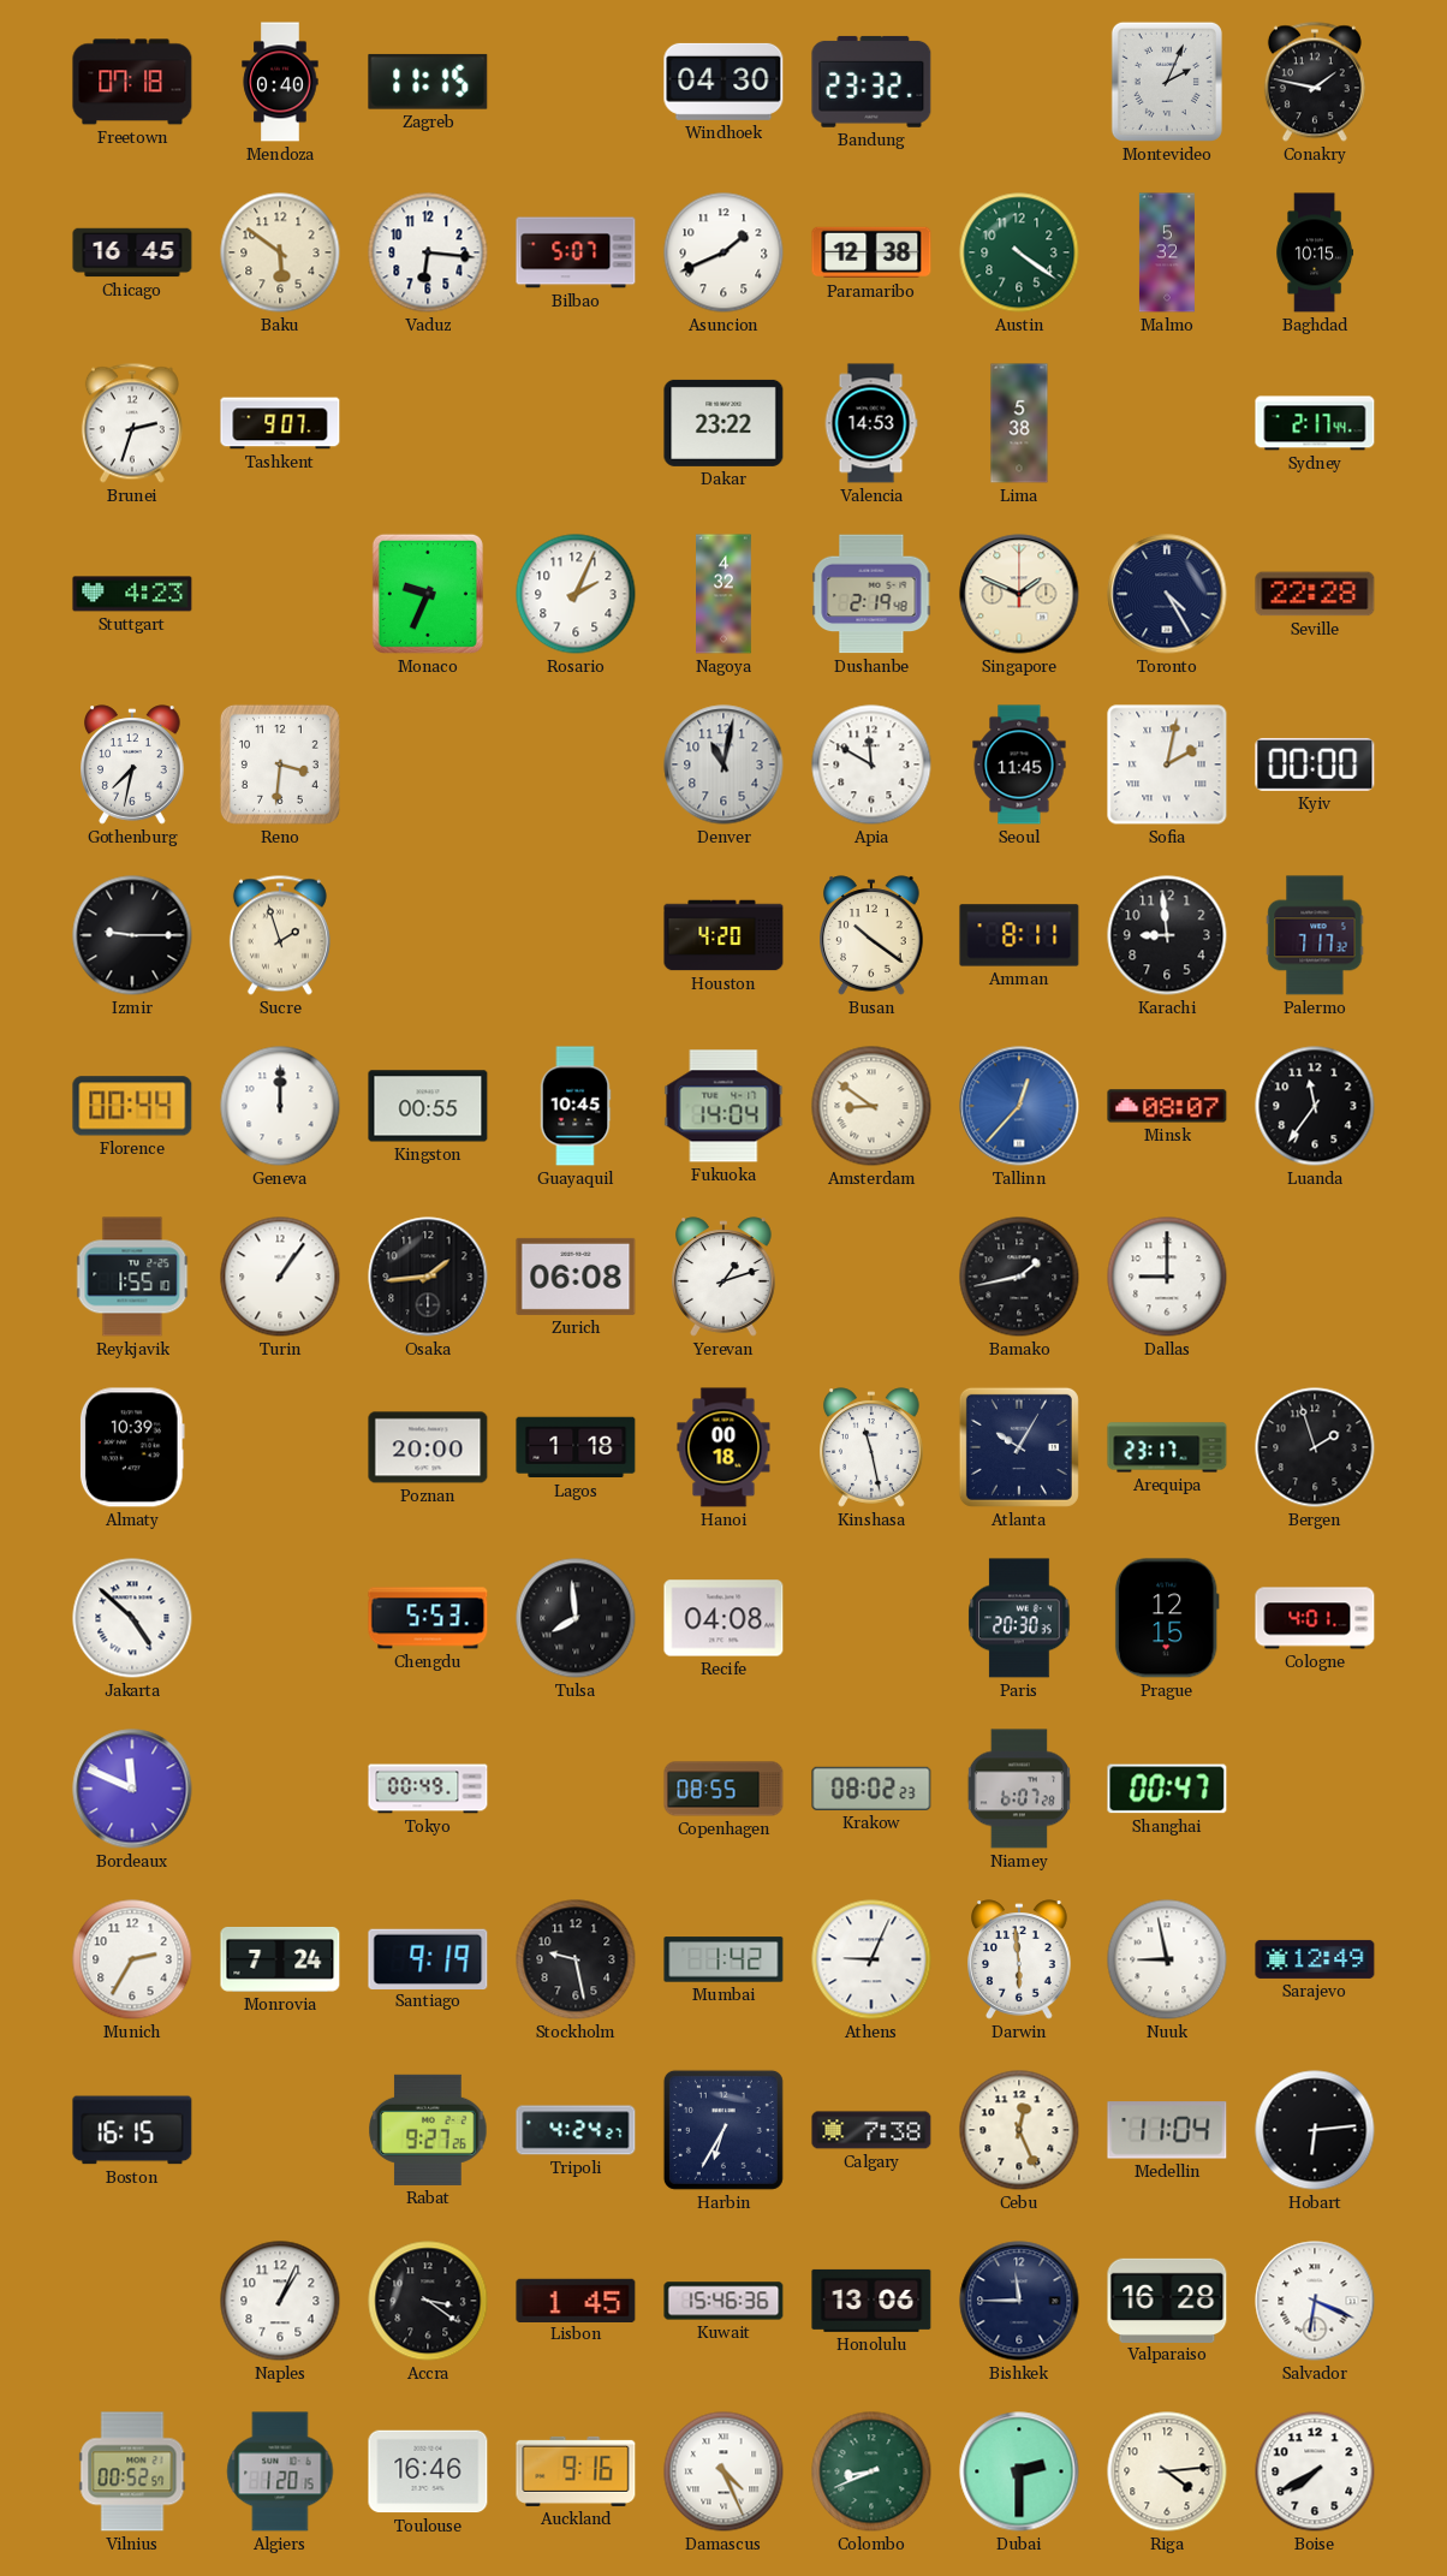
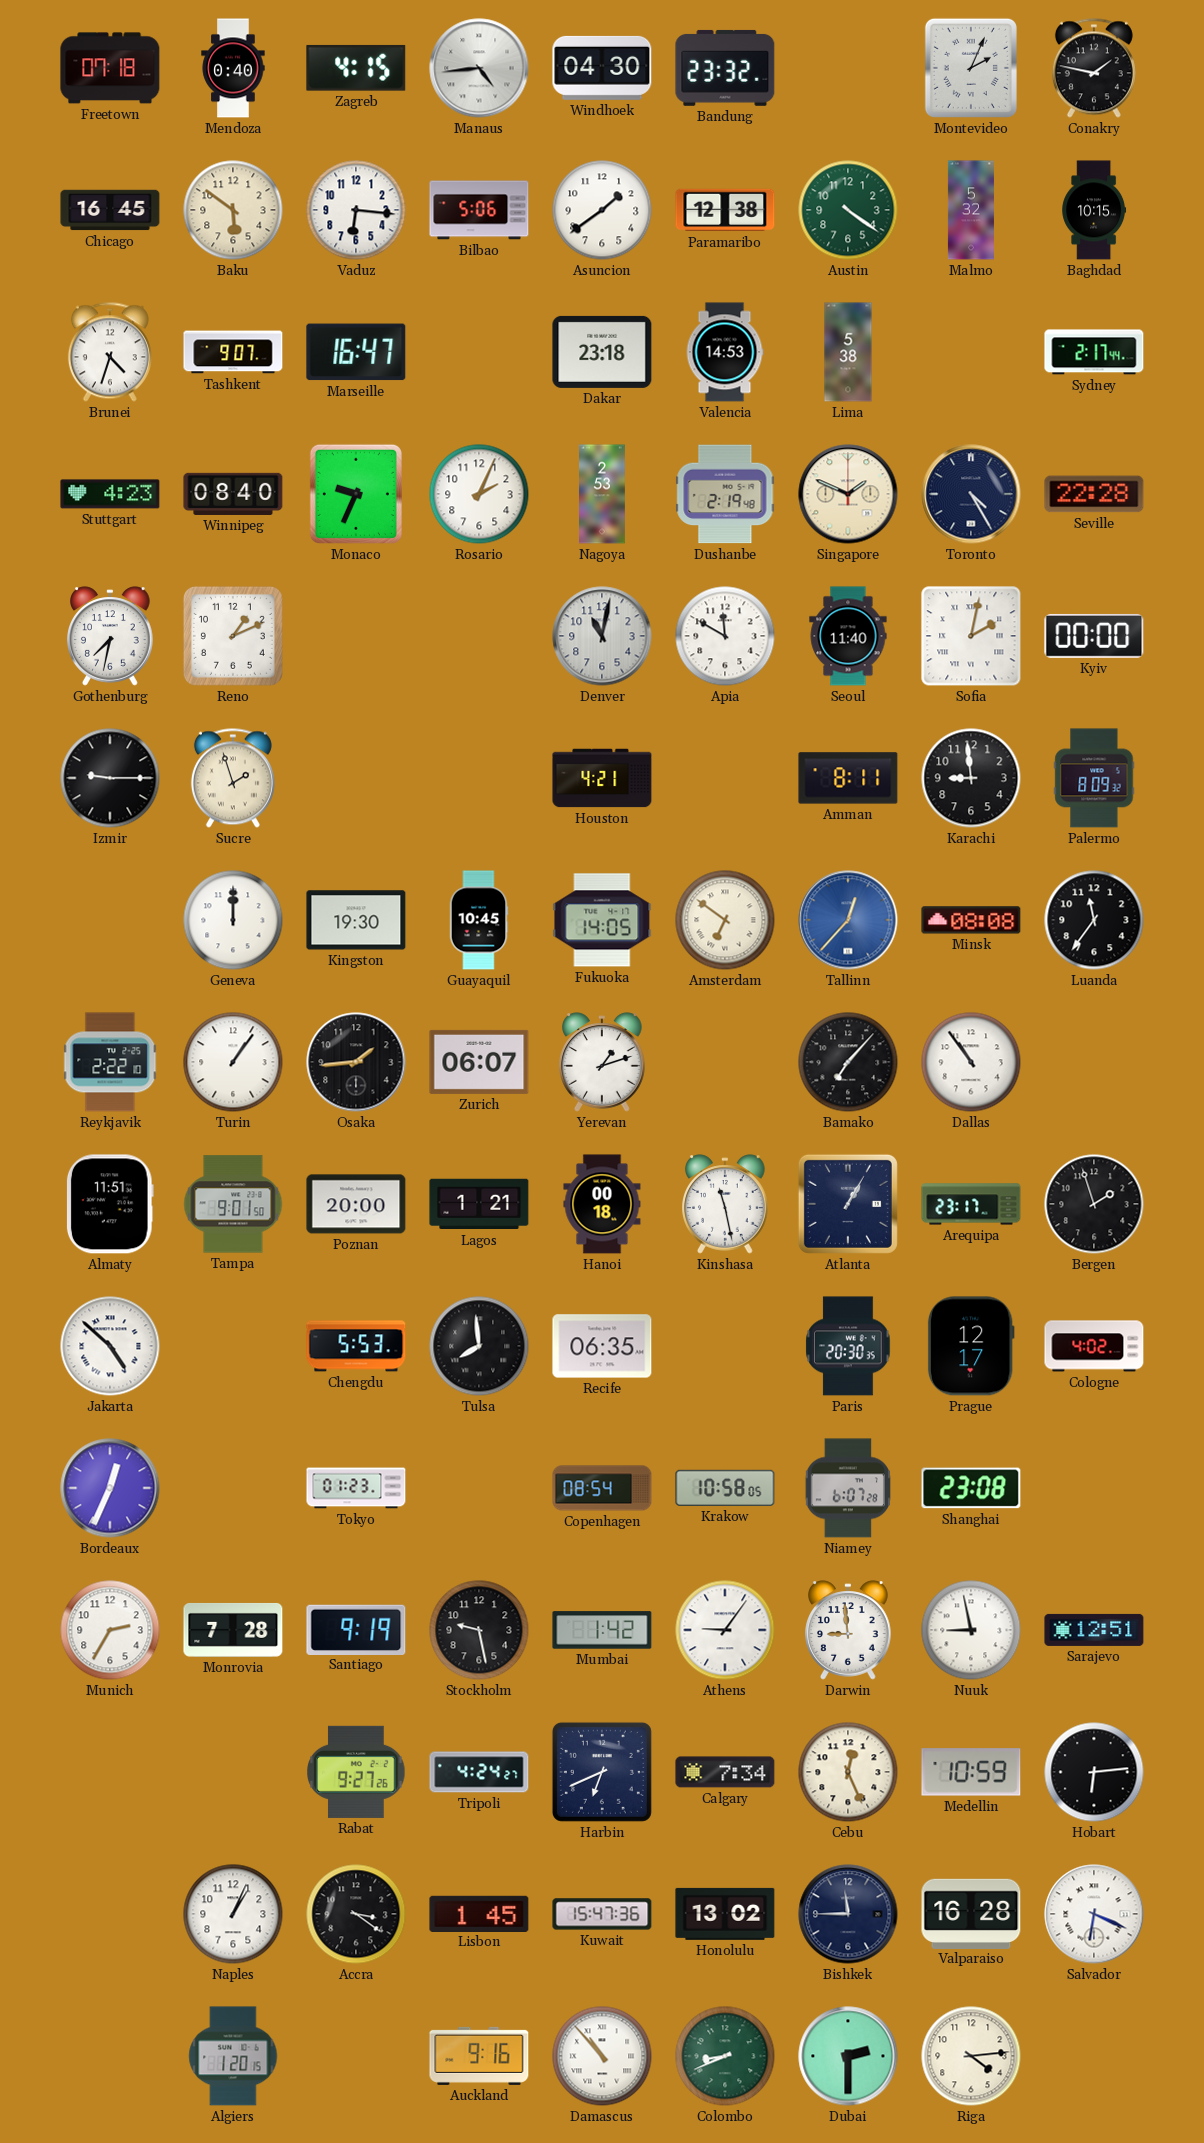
Zagreb: 11:15 -> 4:15 (356, 68)
Manaus: none -> 4:44 (479, 68)
Bilbao: 5:07 -> 5:06 (479, 210)
Asuncion: 1:41 -> 1:39 (602, 210)
Brunei: 2:33 -> 4:33 (110, 352)
Marseille: none -> 16:47 (356, 352)
Dakar: 23:22 -> 23:18 (602, 352)
Winnipeg: none -> 08:40 (233, 494)
Nagoya: 4:32 -> 2:53 (603, 494)
Reno: 3:31 -> 1:11 (233, 636)
Seoul: 11:45 -> 11:40 (848, 636)
Houston: 4:20 -> 4:21 (602, 778)
Busan: 10:21 -> none (871, 935)
Palermo: 7:17 -> 8:09 (1094, 778)
Florence: 00:44 -> none (132, 1106)
Kingston: 00:55 -> 19:30 (356, 920)
Fukuoka: 14:04 -> 14:05 (602, 920)
Amsterdam: 8:51 -> 6:51 (725, 920)
Minsk: 08:07 -> 08:08 (971, 920)
Reykjavik: 1:55 -> 2:22 (110, 1062)
Zurich: 06:08 -> 06:07 (479, 1062)
Bamako: 1:43 -> 7:07 (848, 1062)
Dallas: 9:00 -> 10:54 (971, 1062)
Almaty: 10:39 -> 11:51 (110, 1204)
Tampa: none -> 9:01 (233, 1204)
Lagos: 1:18 -> 1:21 (479, 1204)
Atlanta: 10:05 -> 1:05 (848, 1204)
Recife: 04:08 -> 06:35 (602, 1346)
Prague: 12:15 -> 12:17 (971, 1346)
Cologne: 4:01 -> 4:02 (1094, 1346)
Bordeaux: 11:49 -> 12:34 (110, 1488)
Tokyo: 00:49 -> 01:23 (356, 1488)
Copenhagen: 08:55 -> 08:54 (602, 1488)
Krakow: 08:02 -> 10:58 (725, 1488)
Shanghai: 00:47 -> 23:08 (971, 1488)
Monrovia: 7:24 -> 7:28 (233, 1630)
Athens: 9:04 -> 9:06 (725, 1630)
Darwin: 5:59 -> 8:59 (848, 1630)
Sarajevo: 12:49 -> 12:51 (1094, 1630)
Boston: 16:15 -> none (132, 2130)
Harbin: 6:35 -> 6:41 (602, 1772)
Calgary: 7:38 -> 7:34 (725, 1772)
Medellin: 11:04 -> 10:59 (971, 1772)
Kuwait: 15:46 -> 15:47 (602, 1914)
Honolulu: 13:06 -> 13:02 (725, 1914)
Vilnius: 00:52 -> none (132, 2471)
Toulouse: 16:46 -> none (428, 2471)
Damascus: 4:26 -> 10:53 (602, 2056)
Boise: 7:40 -> none (1315, 2471)
